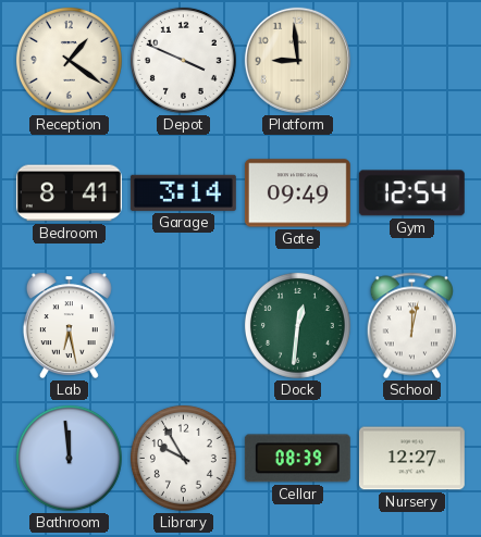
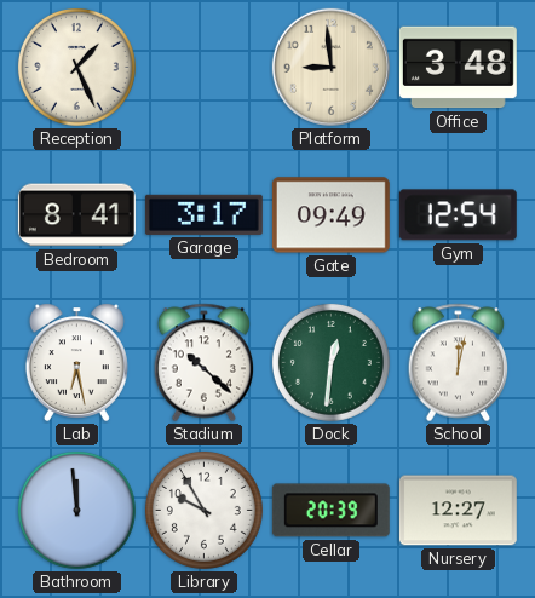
Reception: 1:21 -> 1:26 (76, 67)
Depot: 3:49 -> none (183, 60)
Office: none -> 3:48 (458, 68)
Garage: 3:14 -> 3:17 (203, 214)
Stadium: none -> 10:22 (205, 363)
Cellar: 08:39 -> 20:39 (330, 511)
